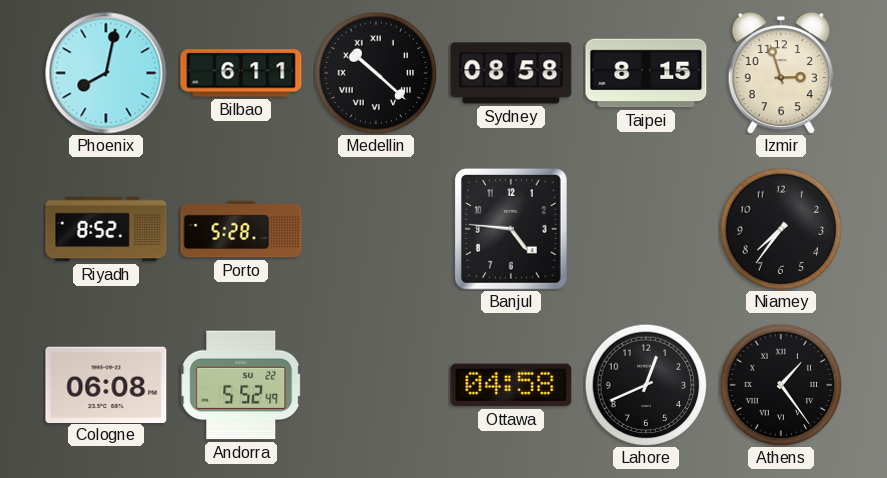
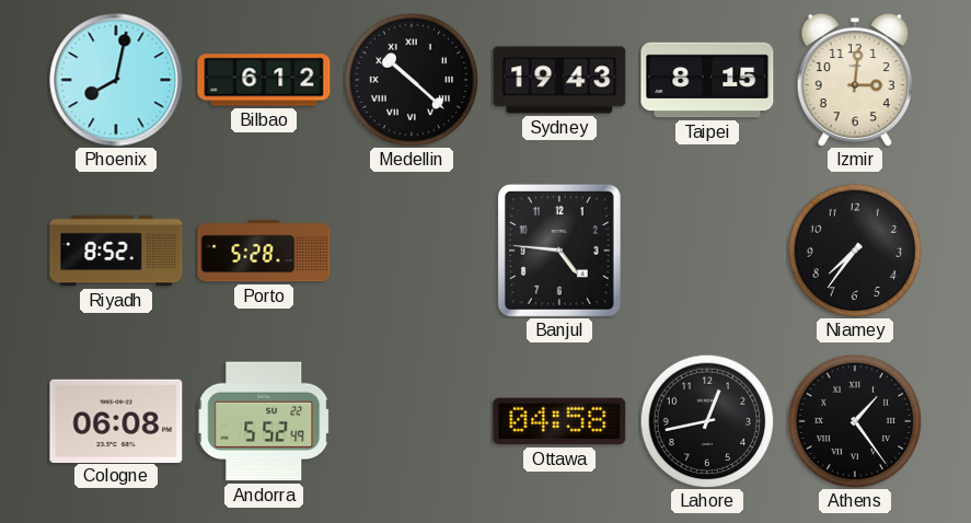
Bilbao: 6:11 -> 6:12 (264, 80)
Sydney: 08:58 -> 19:43 (559, 80)
Izmir: 2:57 -> 3:01 (855, 80)
Lahore: 12:41 -> 12:43 (707, 421)
